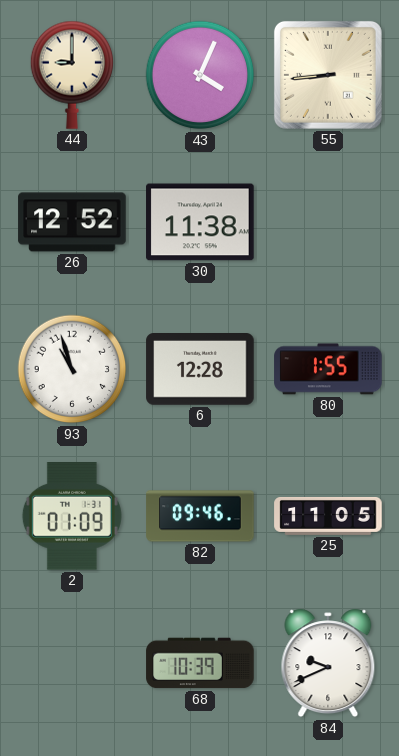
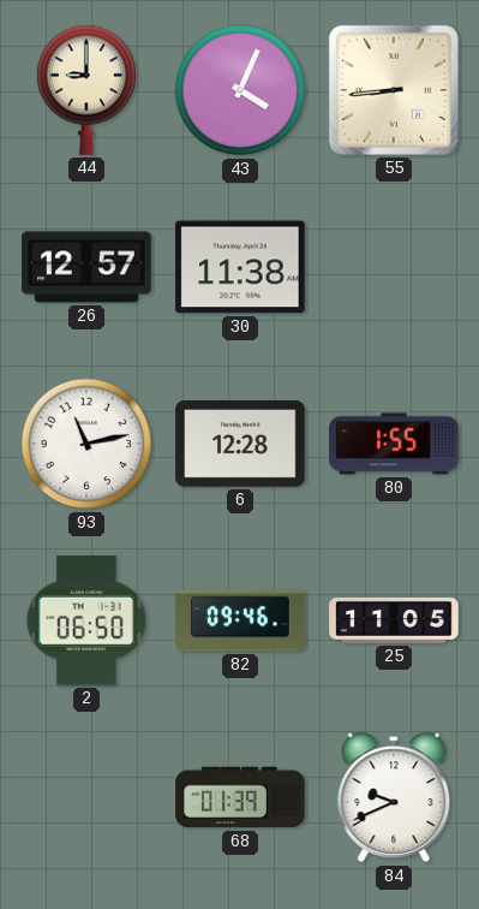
26: 12:52 -> 12:57 (86, 267)
93: 10:57 -> 11:13 (86, 444)
2: 01:09 -> 06:50 (86, 620)
68: 10:39 -> 01:39 (240, 797)
